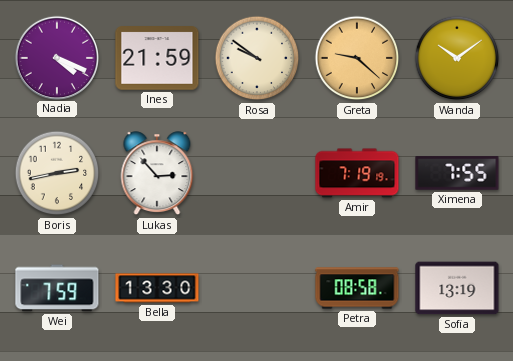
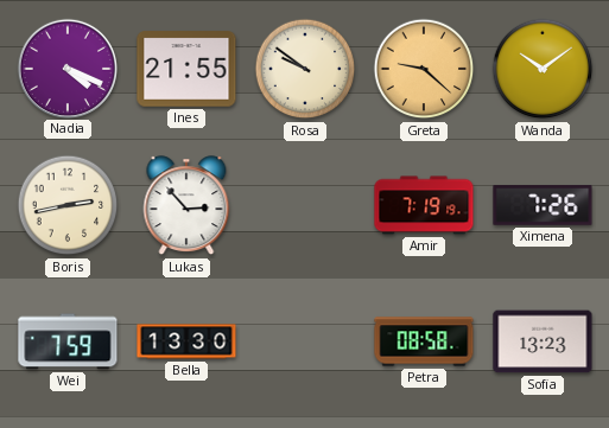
Ines: 21:59 -> 21:55 (186, 69)
Ximena: 7:55 -> 7:26 (543, 205)
Sofia: 13:19 -> 13:23 (543, 341)
